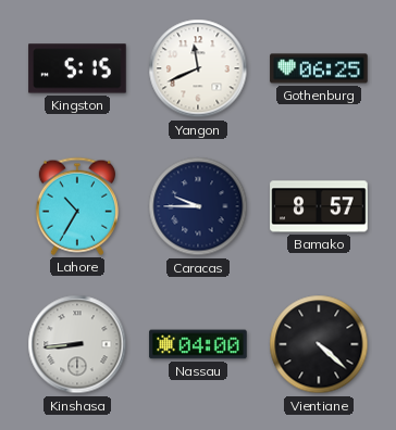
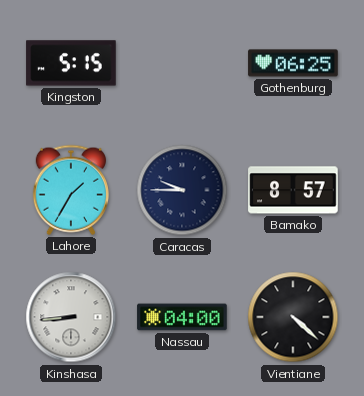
Yangon: 11:41 -> none (198, 68)
Lahore: 10:35 -> 1:35 (71, 190)
